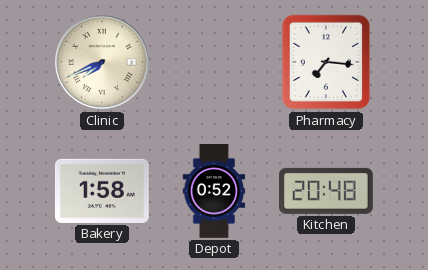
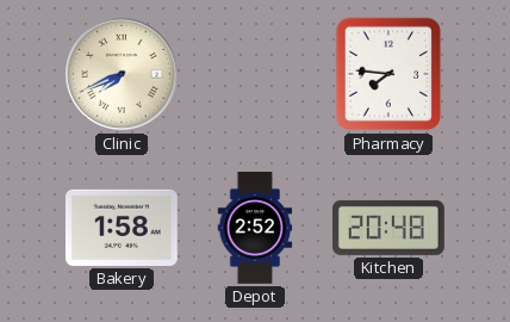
Pharmacy: 7:16 -> 7:46 (388, 74)
Depot: 0:52 -> 2:52 (255, 229)
